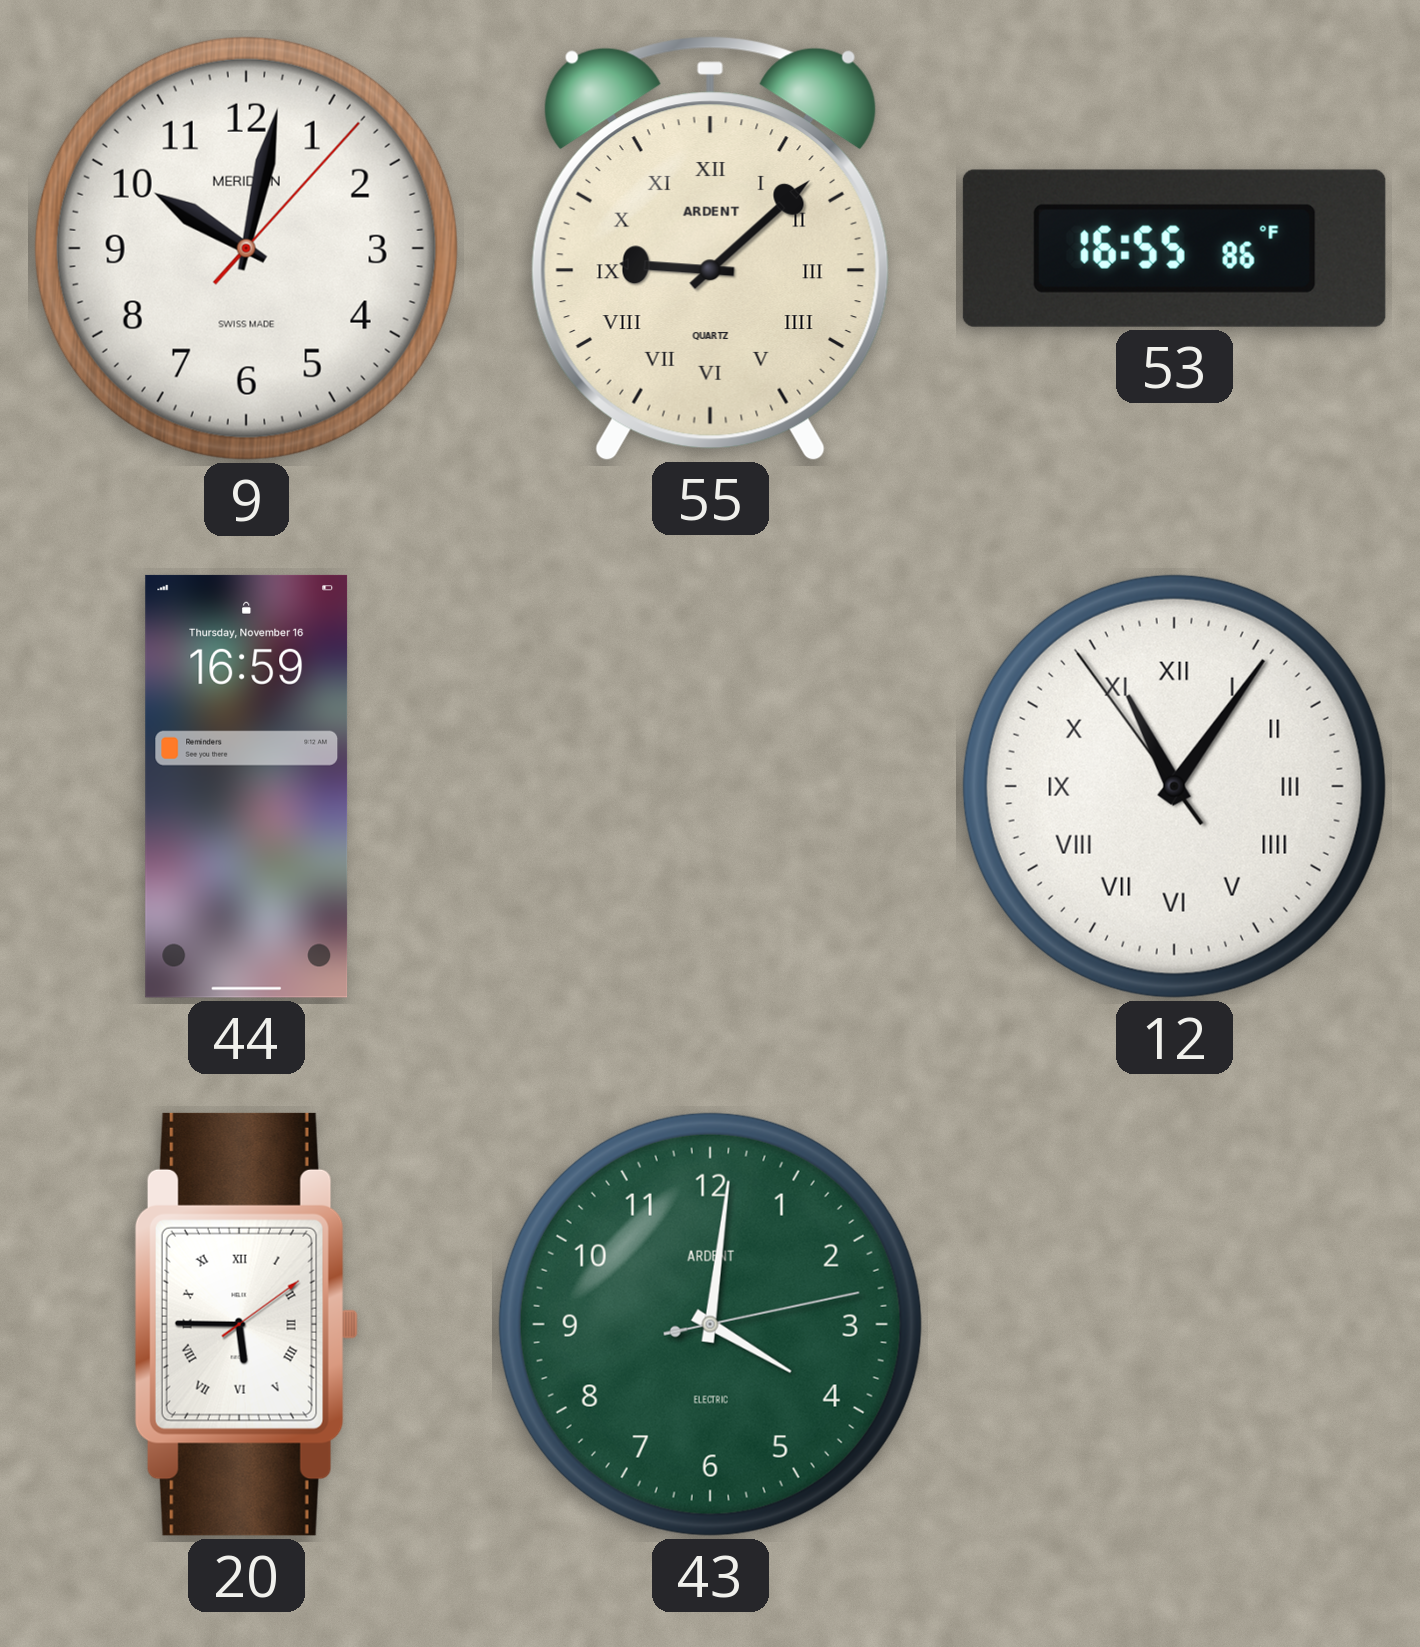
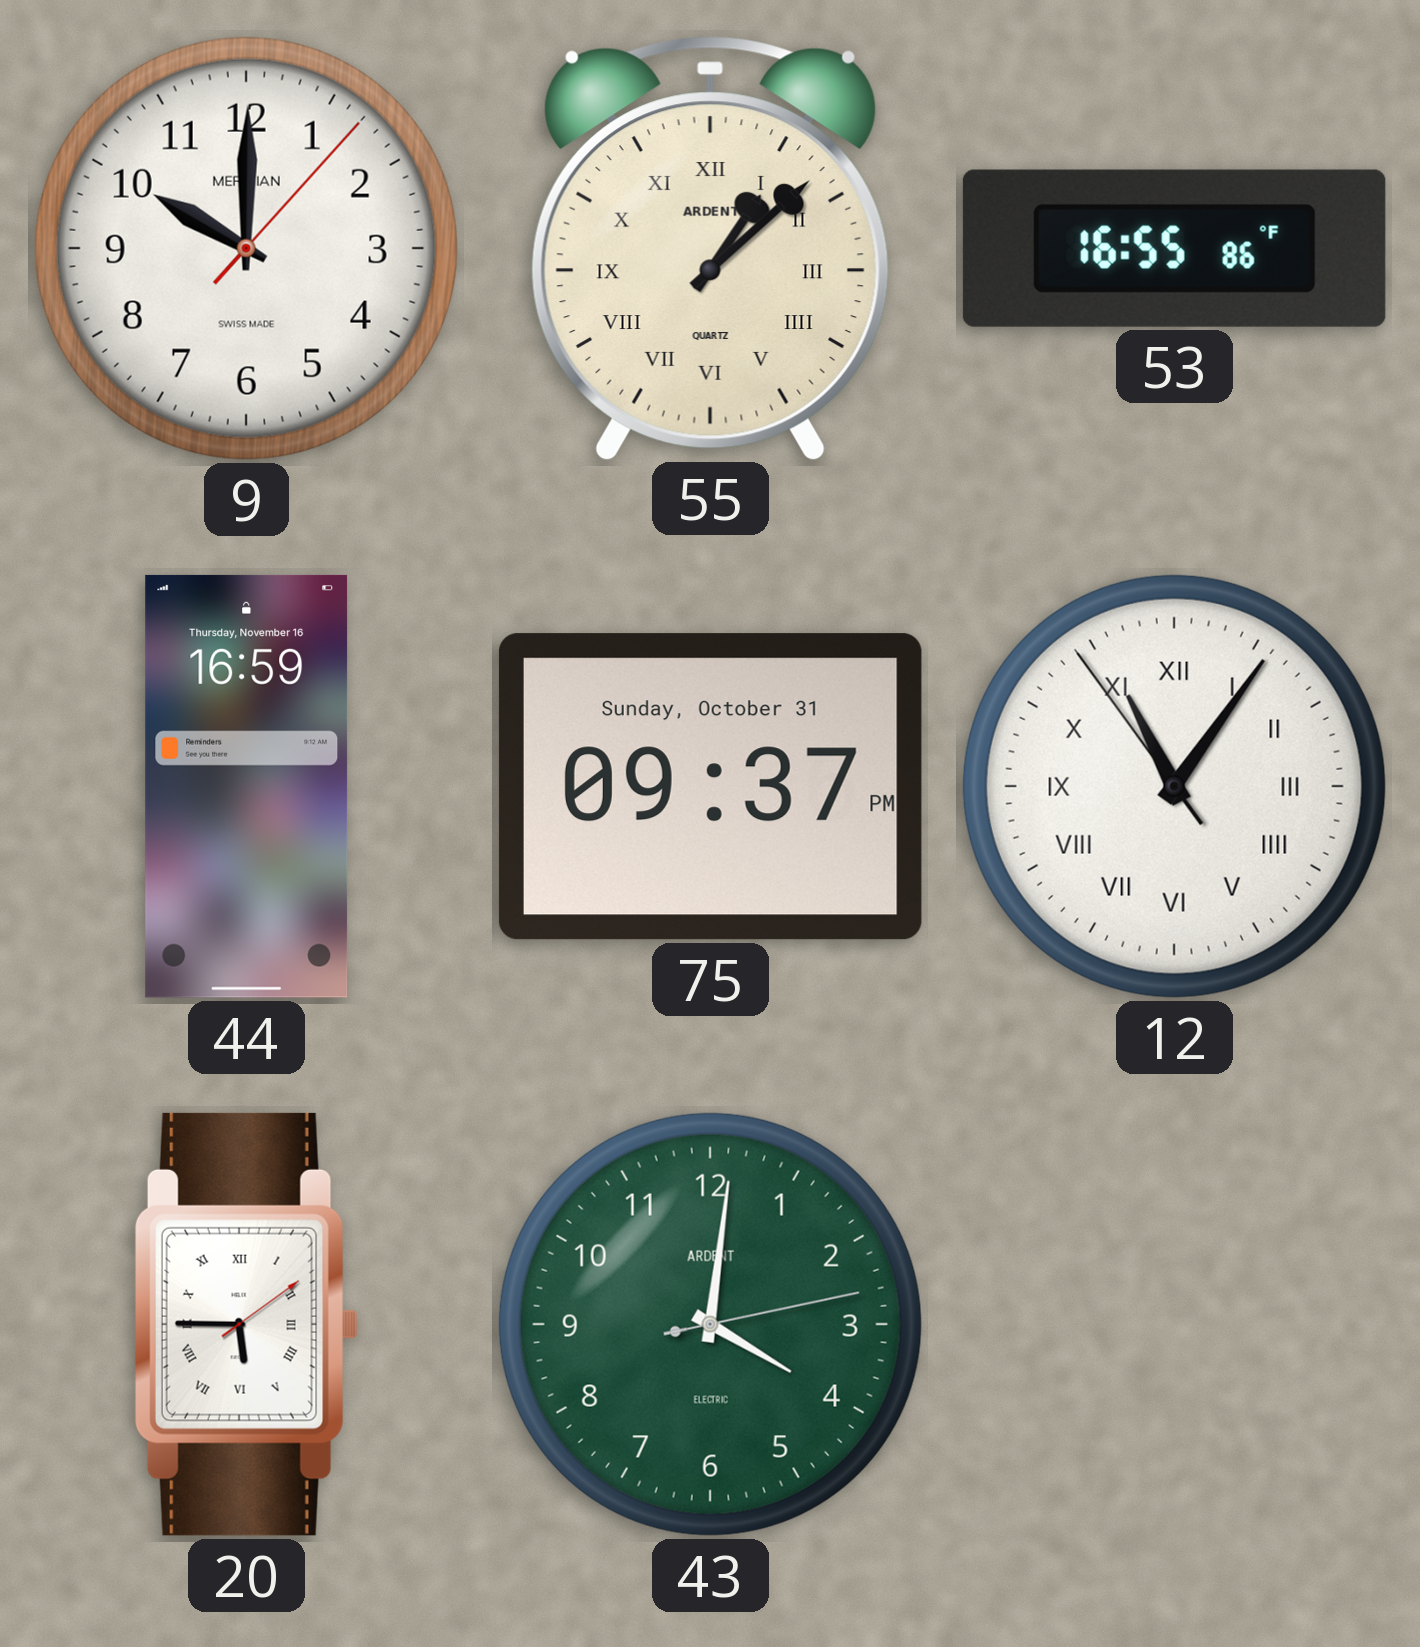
9: 10:02 -> 10:00 (246, 248)
55: 9:08 -> 1:08 (710, 248)
75: none -> 09:37 (710, 787)
